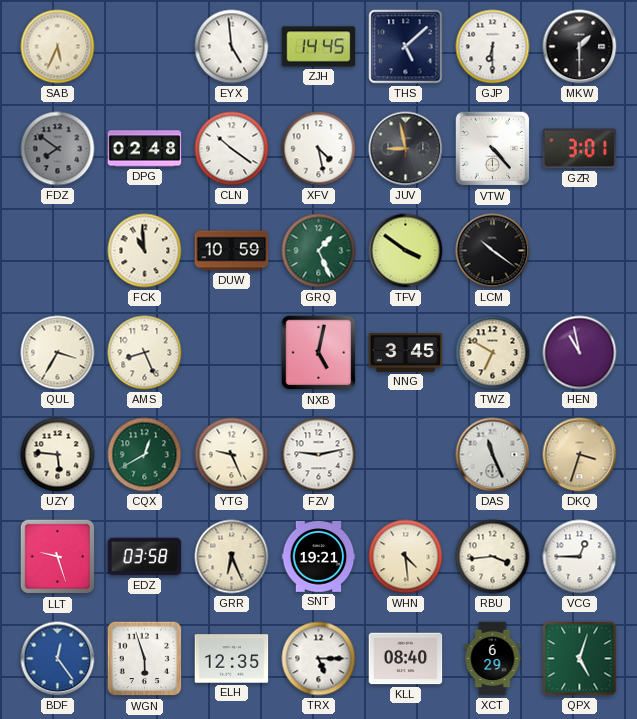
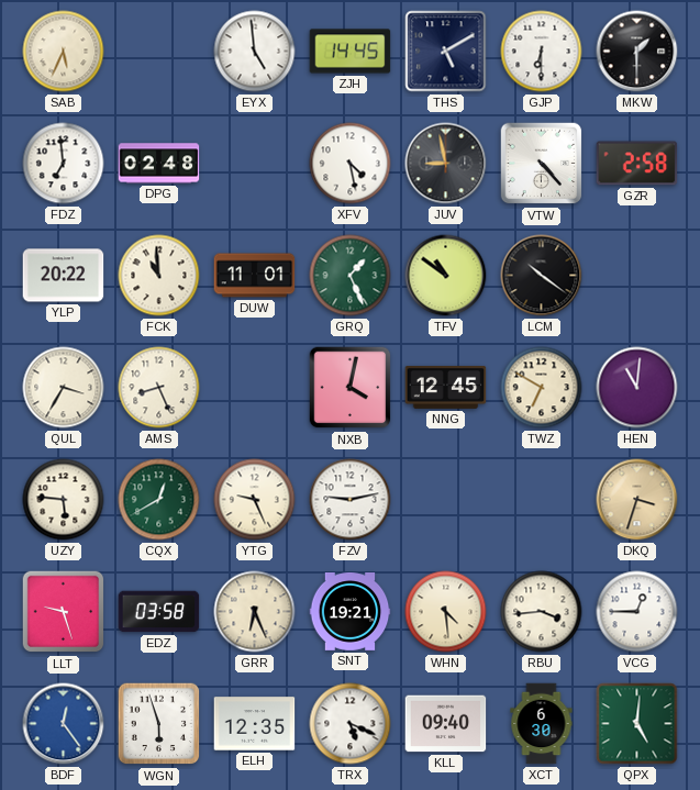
THS: 5:08 -> 5:10 (446, 52)
FDZ: 7:51 -> 6:59 (64, 164)
FDZ dial: grey -> white (64, 164)
CLN: 10:21 -> none (232, 149)
GZR: 3:01 -> 2:58 (637, 164)
YLP: none -> 20:22 (64, 276)
DUW: 10:59 -> 11:01 (255, 276)
TFV: 3:51 -> 10:51 (446, 276)
NXB: 5:02 -> 4:02 (351, 388)
NNG: 3:45 -> 12:45 (446, 387)
HEN: 10:58 -> 11:01 (637, 388)
DAS: 11:26 -> none (493, 455)
TRX: 5:15 -> 5:19 (351, 724)
KLL: 08:40 -> 09:40 (446, 724)
XCT: 6:29 -> 6:30 (542, 724)
QPX: 5:03 -> 5:01 (637, 724)
